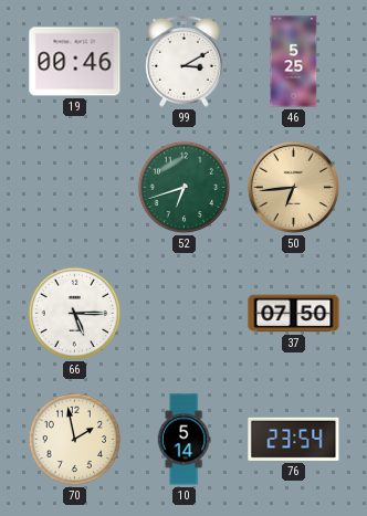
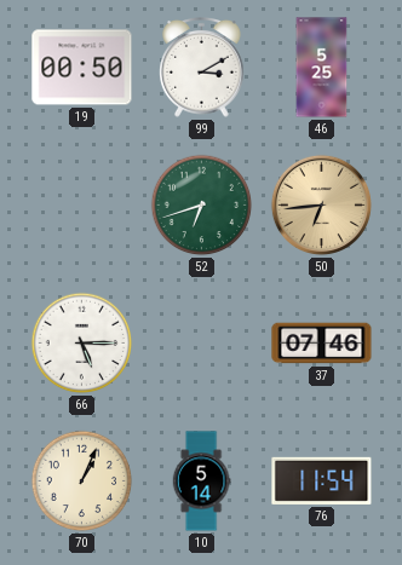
19: 00:46 -> 00:50 (82, 68)
37: 07:50 -> 07:46 (322, 344)
70: 1:58 -> 1:04 (82, 482)
76: 23:54 -> 11:54 (322, 480)
